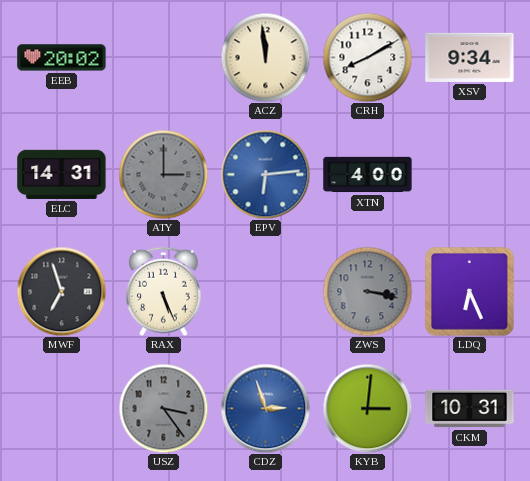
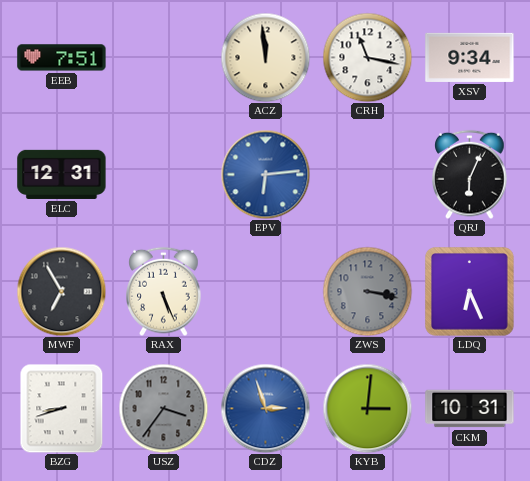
EEB: 20:02 -> 7:51 (62, 58)
CRH: 8:10 -> 11:17 (367, 57)
ELC: 14:31 -> 12:31 (62, 174)
ATY: 3:00 -> none (163, 174)
XTN: 4:00 -> none (368, 175)
QRJ: none -> 6:04 (470, 174)
MWF: 6:57 -> 6:55 (61, 291)
BZG: none -> 8:42 (62, 408)
USZ: 3:24 -> 3:36 (163, 408)
